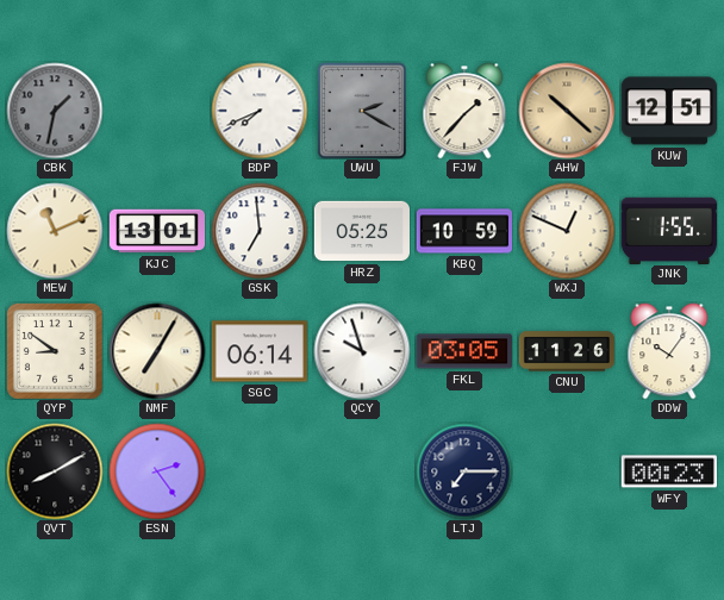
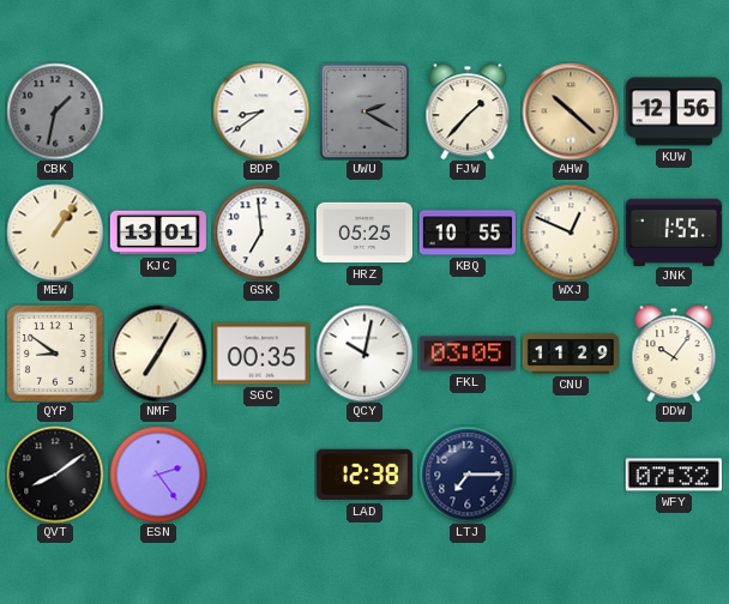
BDP: 7:41 -> 8:39 (261, 111)
KUW: 12:51 -> 12:56 (674, 111)
MEW: 11:11 -> 1:06 (55, 232)
KBQ: 10:59 -> 10:55 (466, 232)
SGC: 06:14 -> 00:35 (260, 354)
QCY: 9:57 -> 10:02 (365, 354)
CNU: 11:26 -> 11:29 (570, 354)
QVT: 8:10 -> 8:09 (55, 475)
LAD: none -> 12:38 (365, 475)
WFY: 00:23 -> 07:32 (674, 475)
